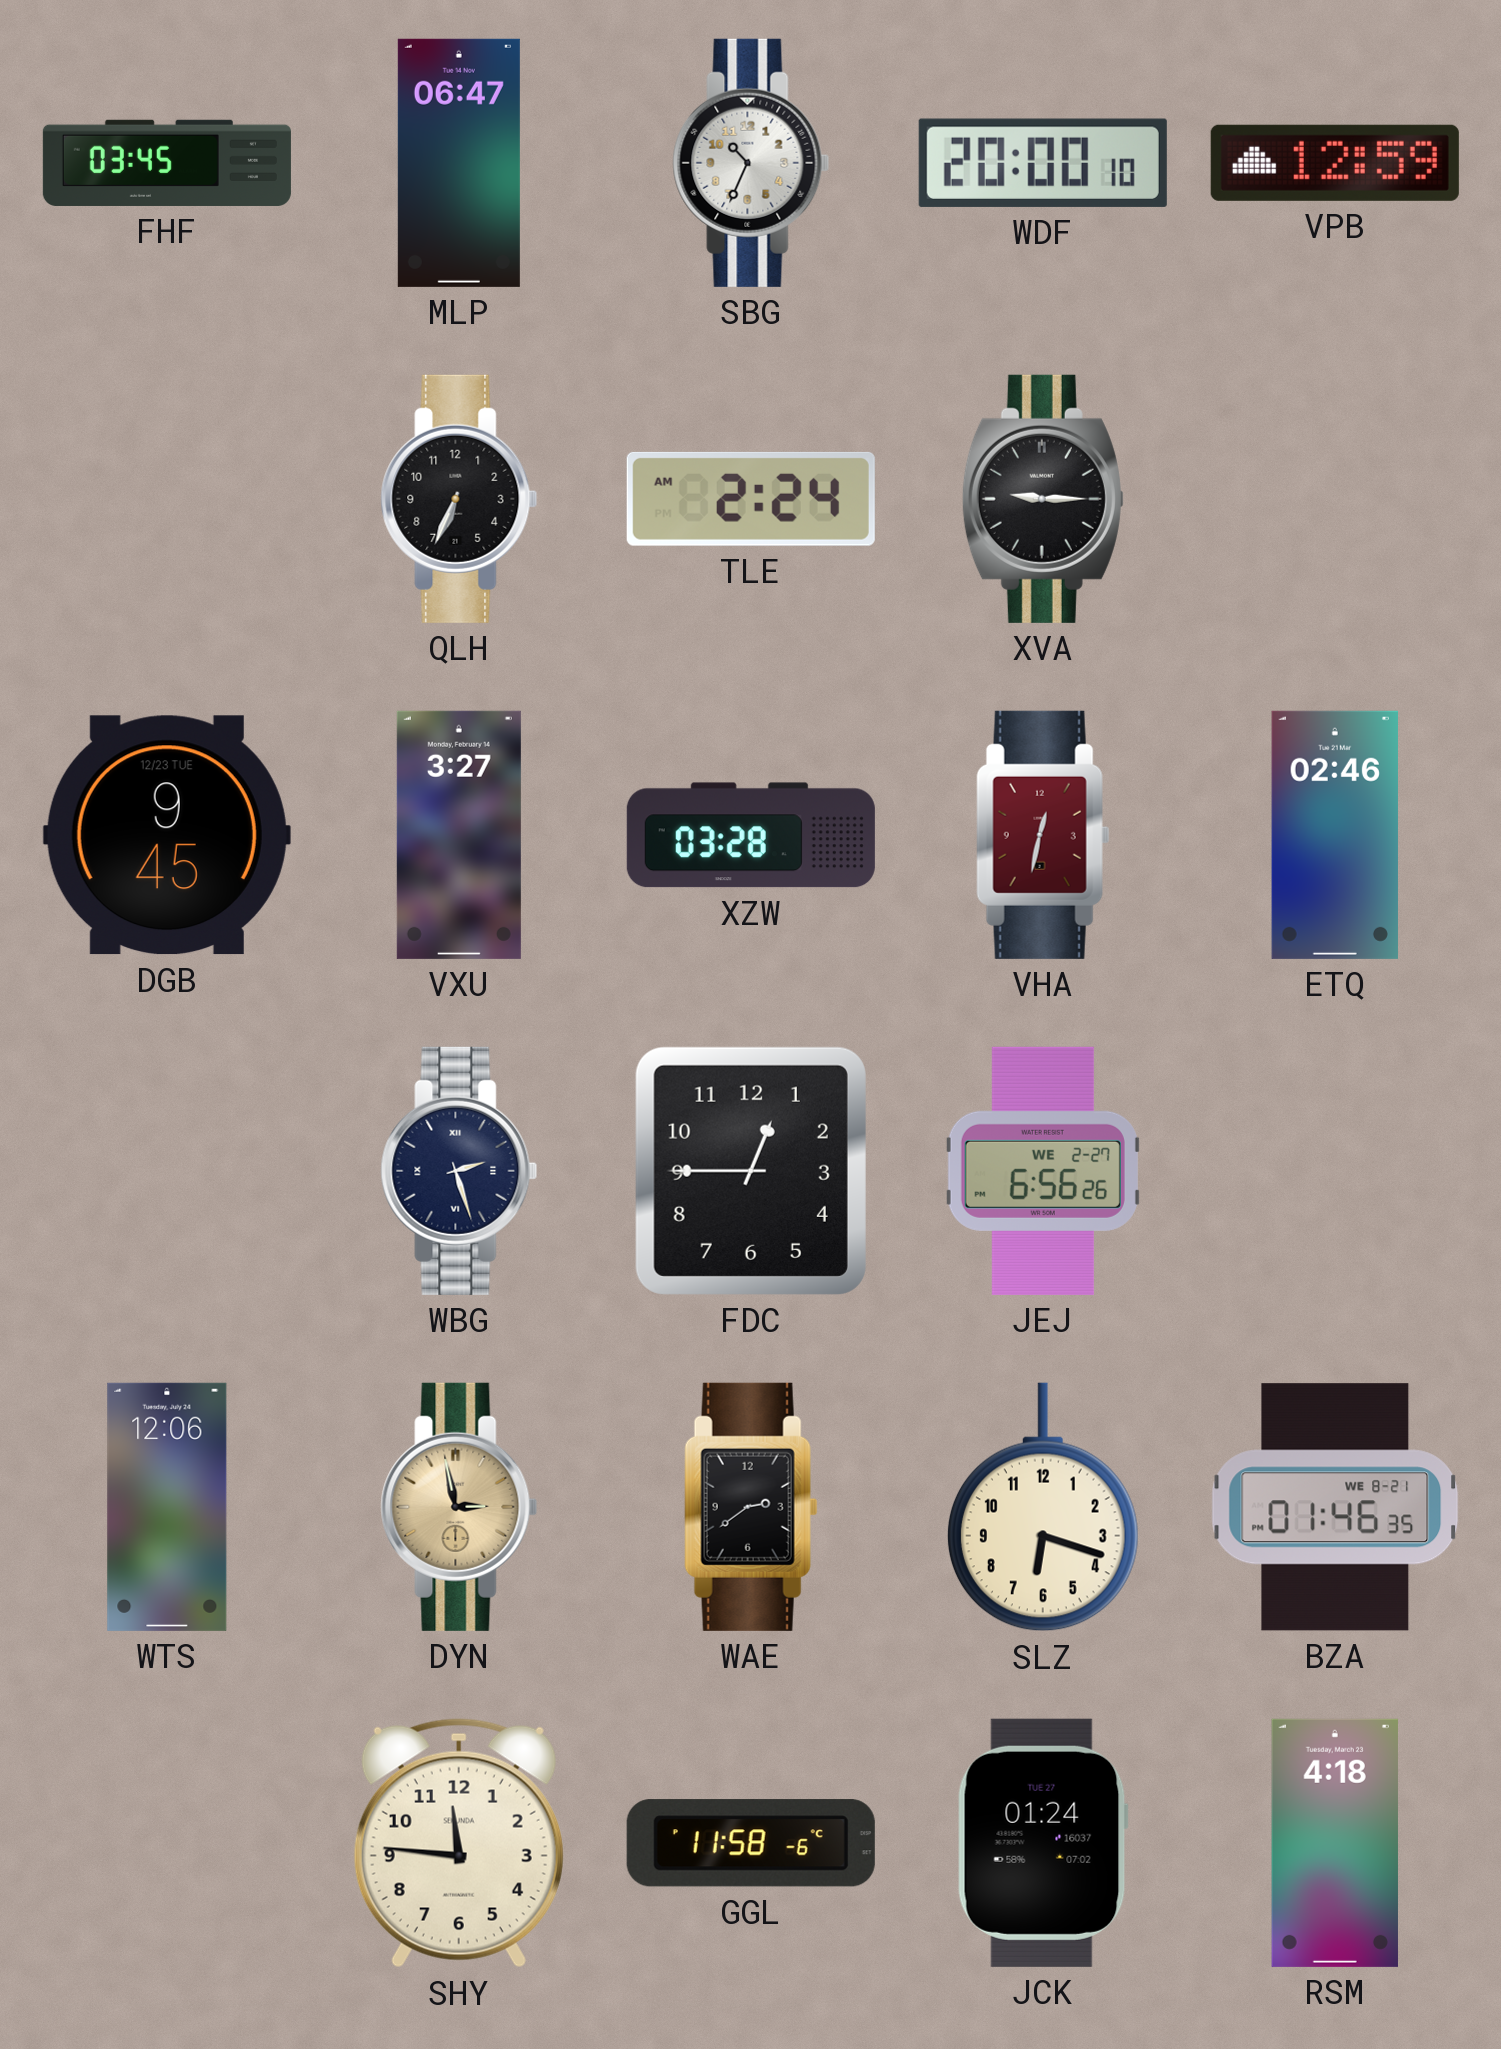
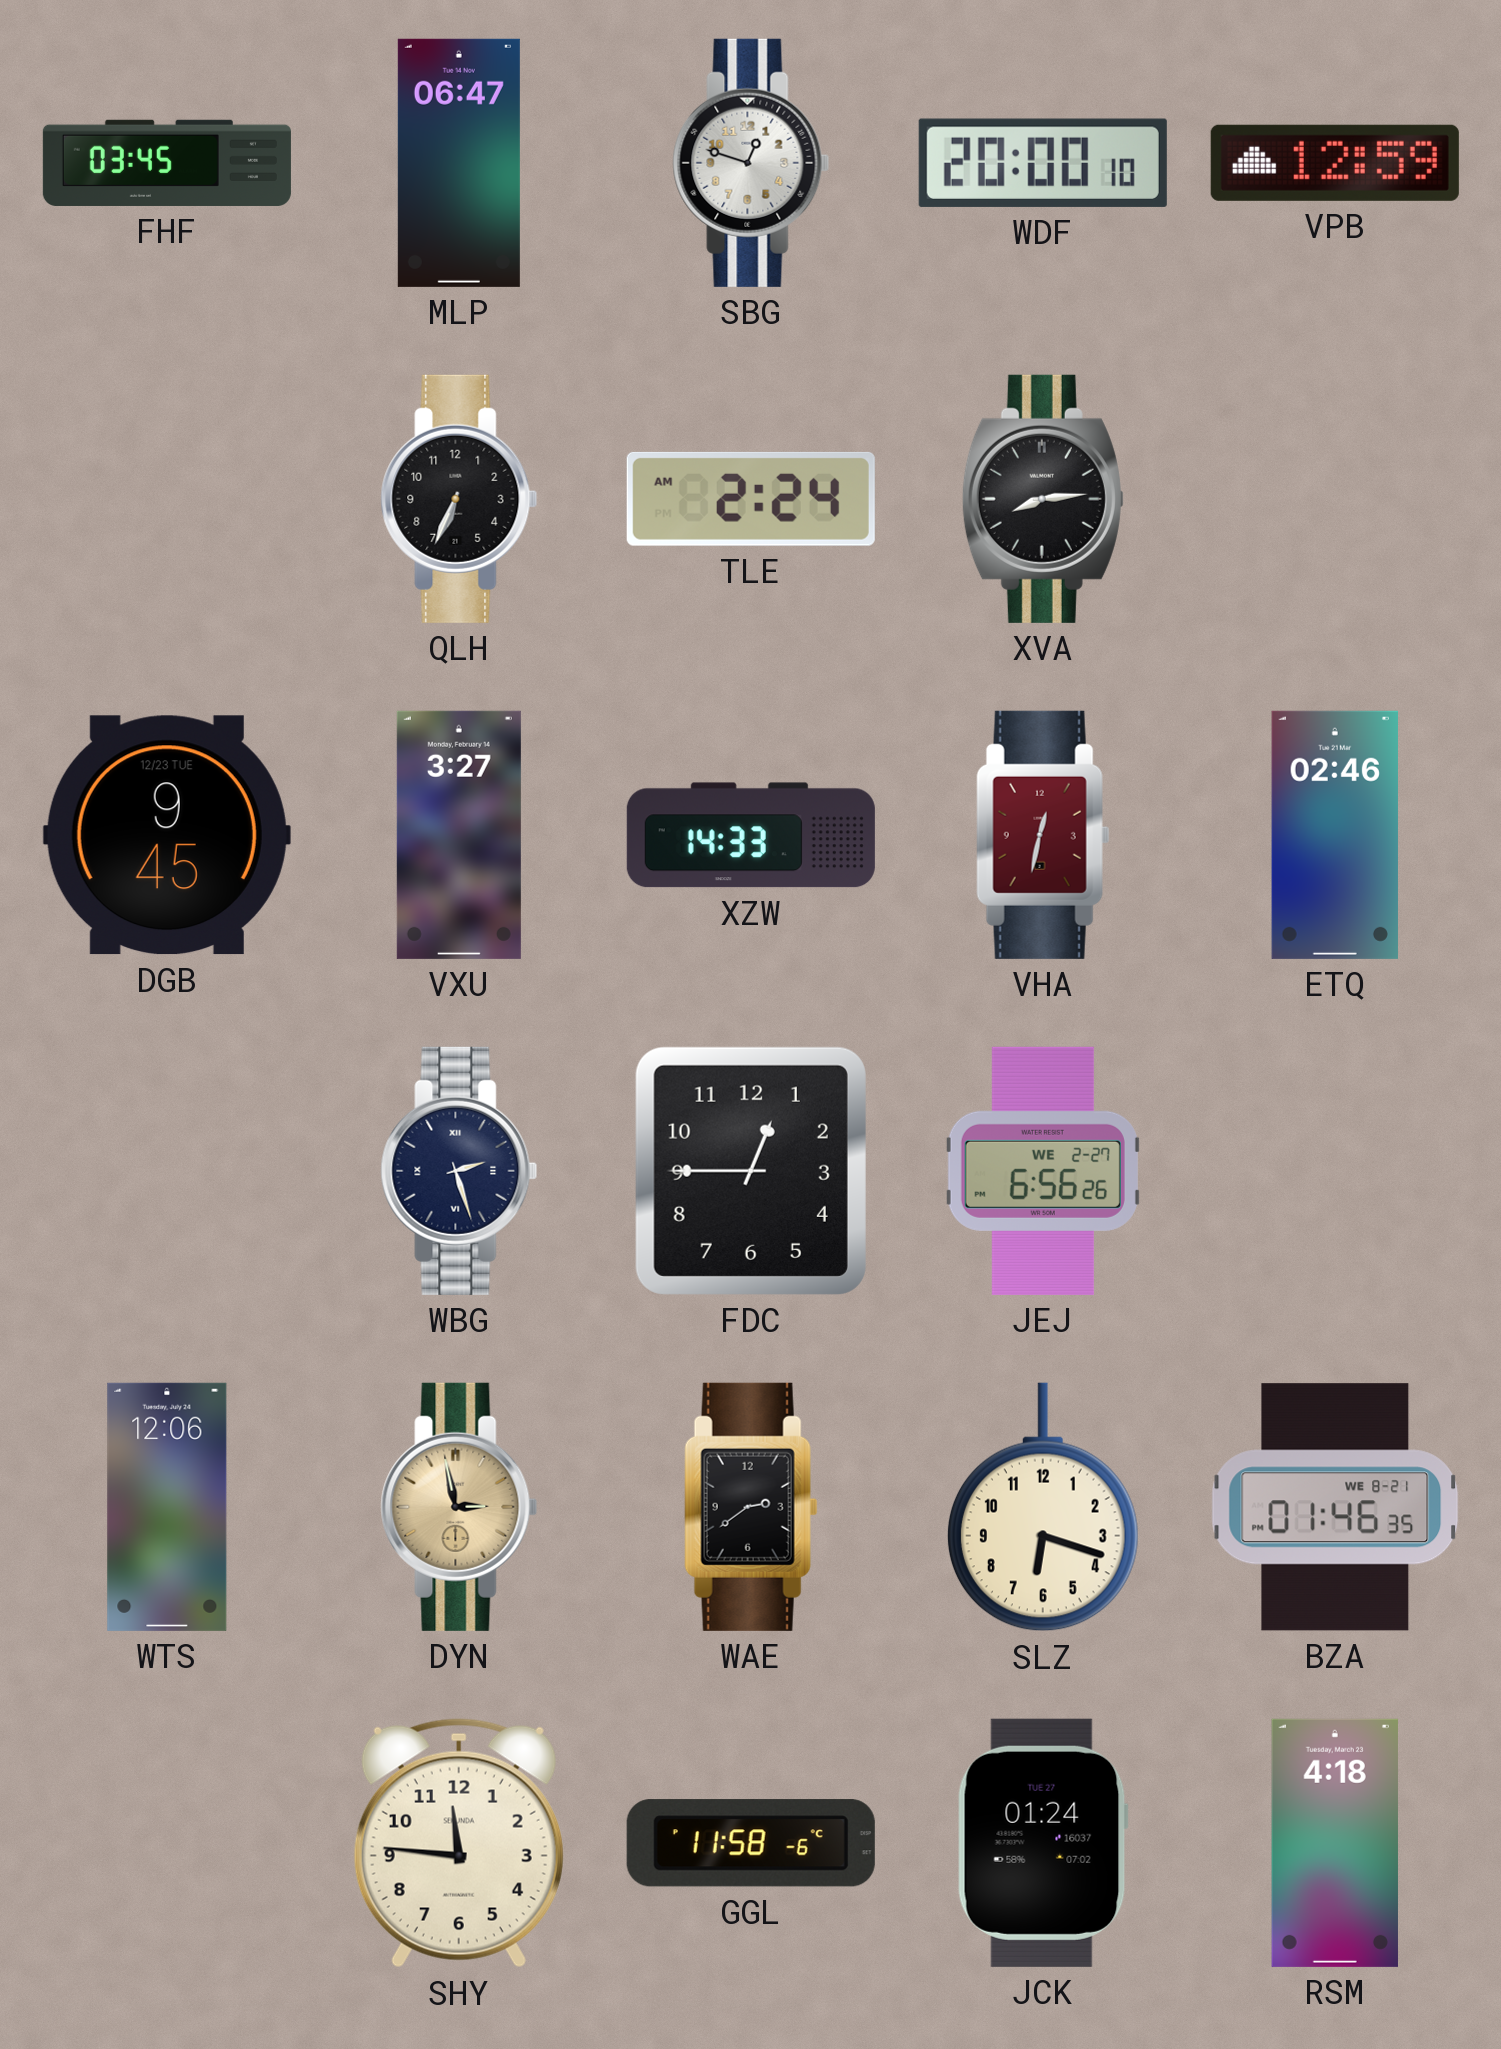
SBG: 10:34 -> 12:48 (751, 163)
XVA: 9:15 -> 8:14 (1043, 499)
XZW: 03:28 -> 14:33 (751, 835)
